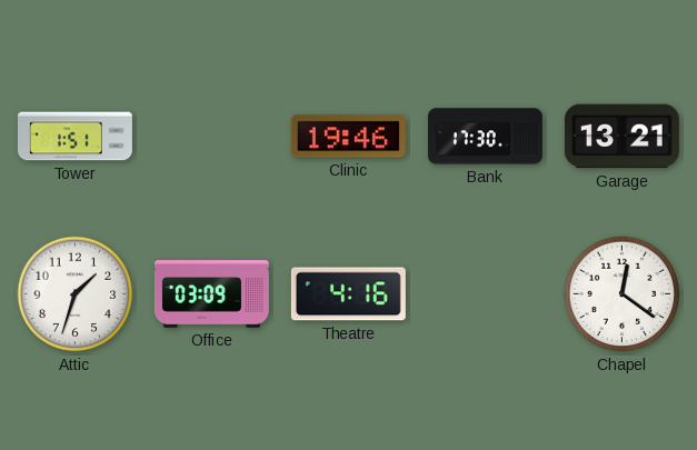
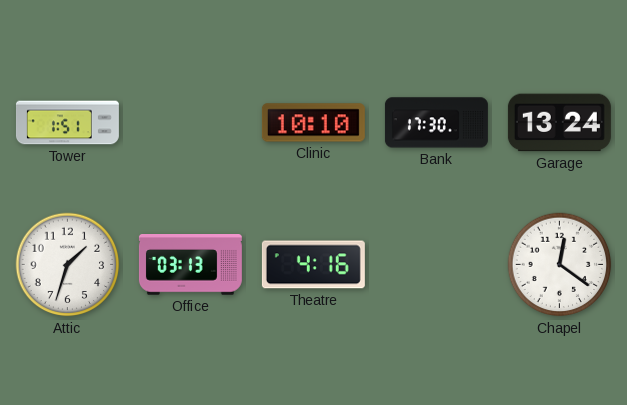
Clinic: 19:46 -> 10:10 (313, 123)
Garage: 13:21 -> 13:24 (559, 123)
Office: 03:09 -> 03:13 (190, 265)
